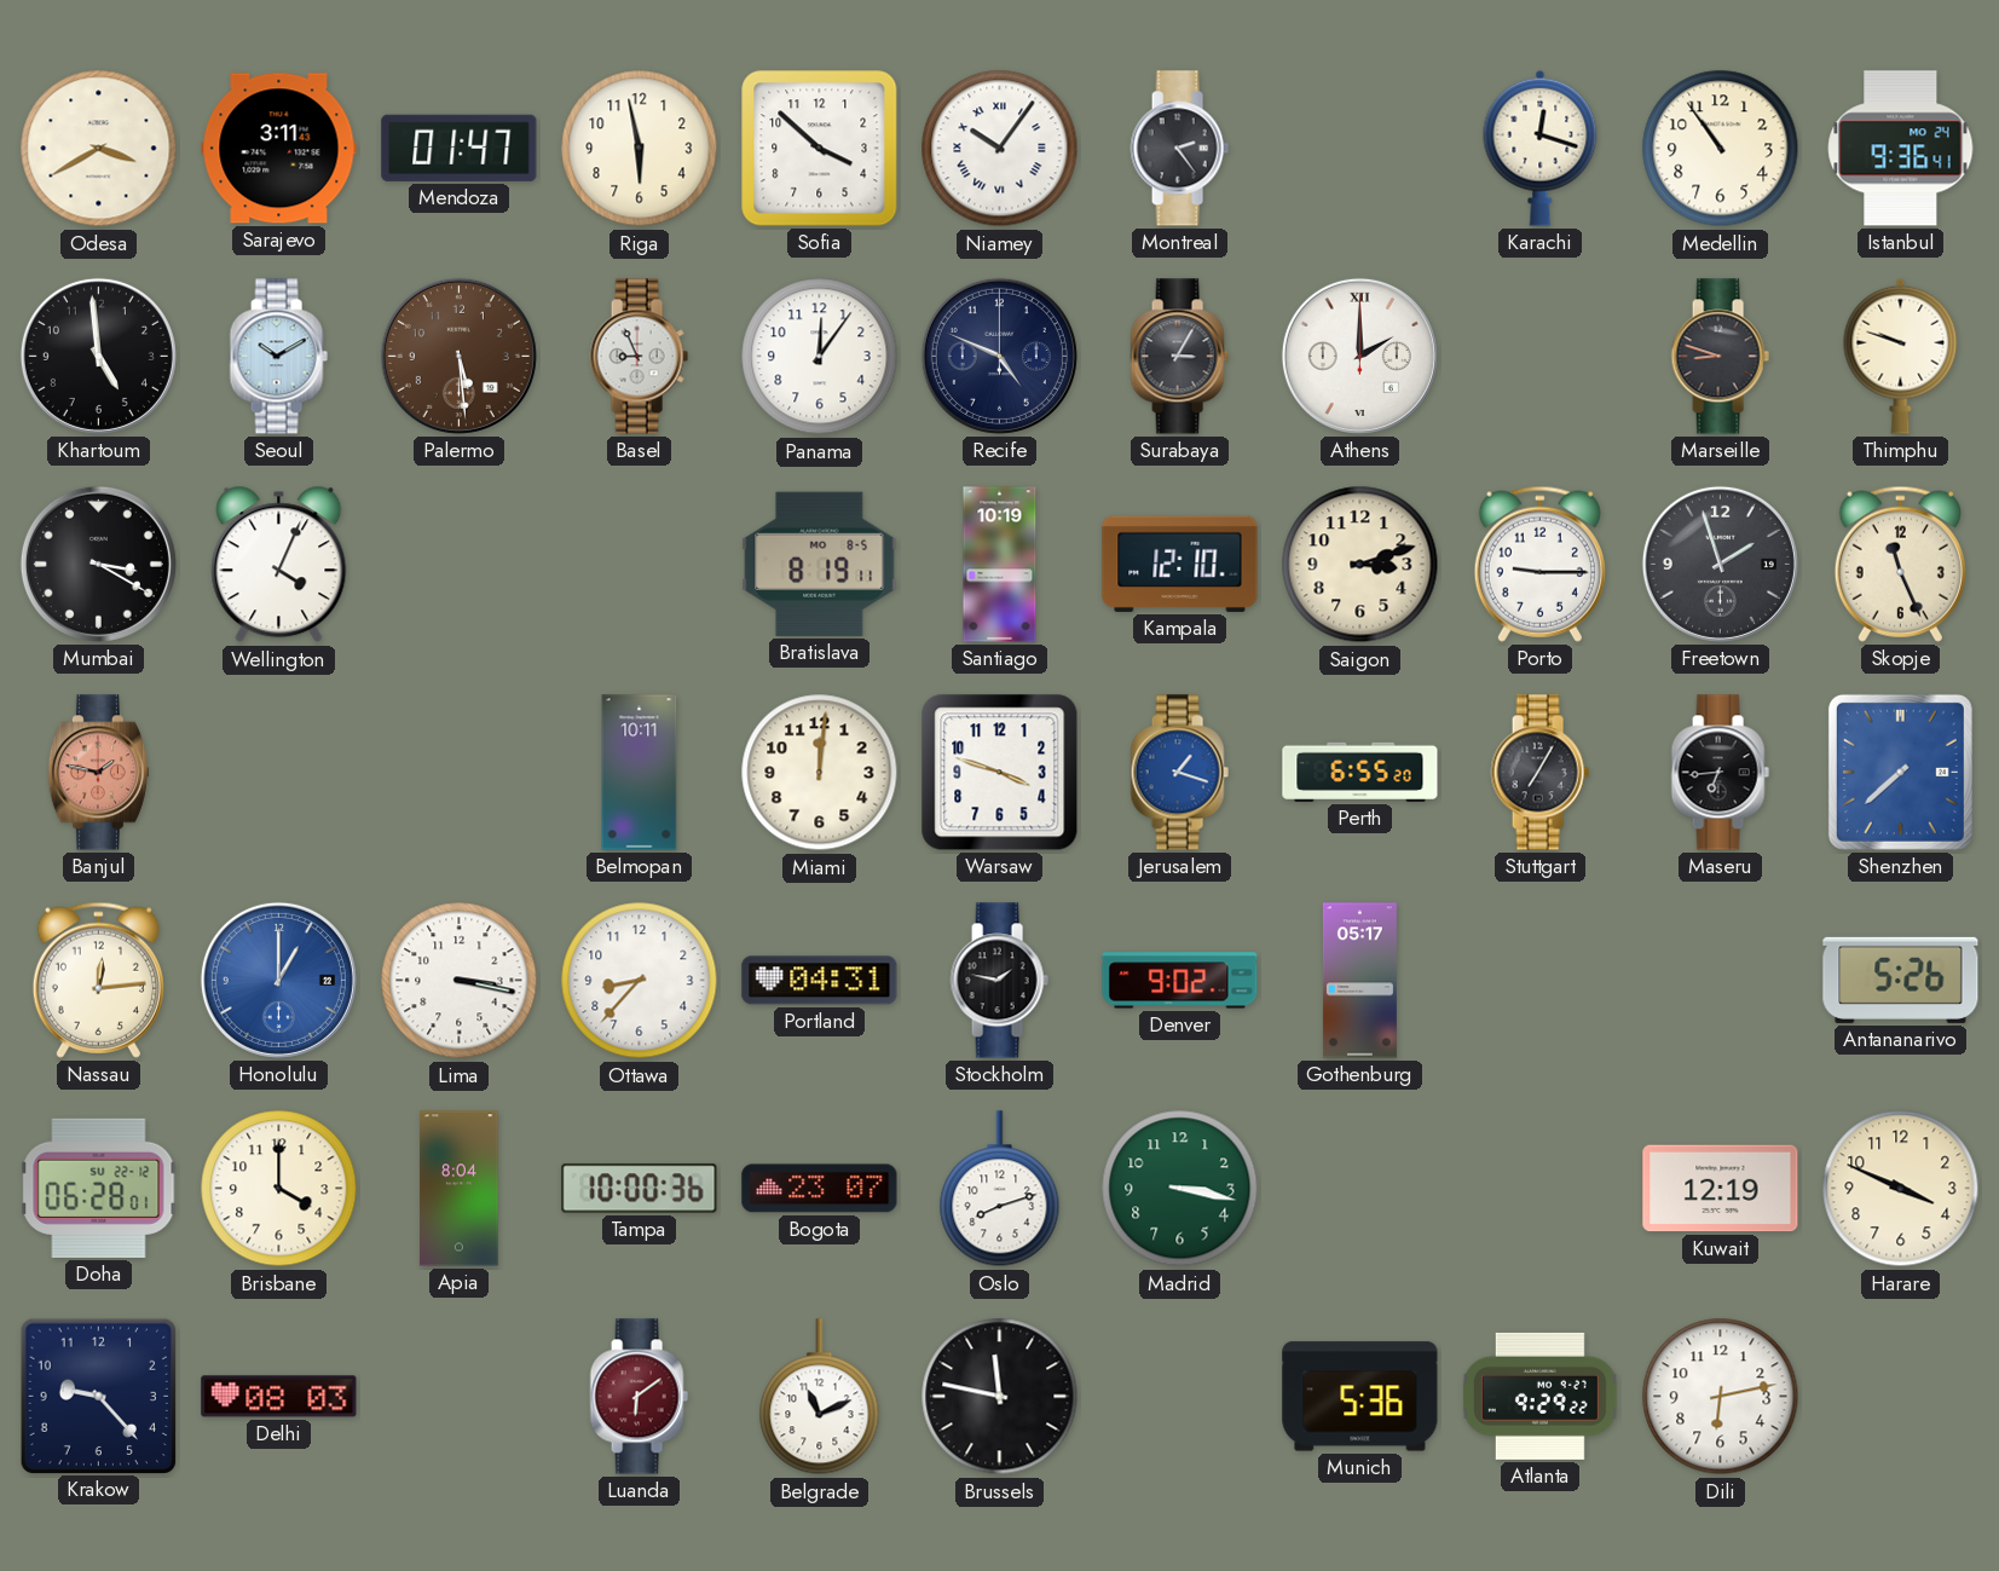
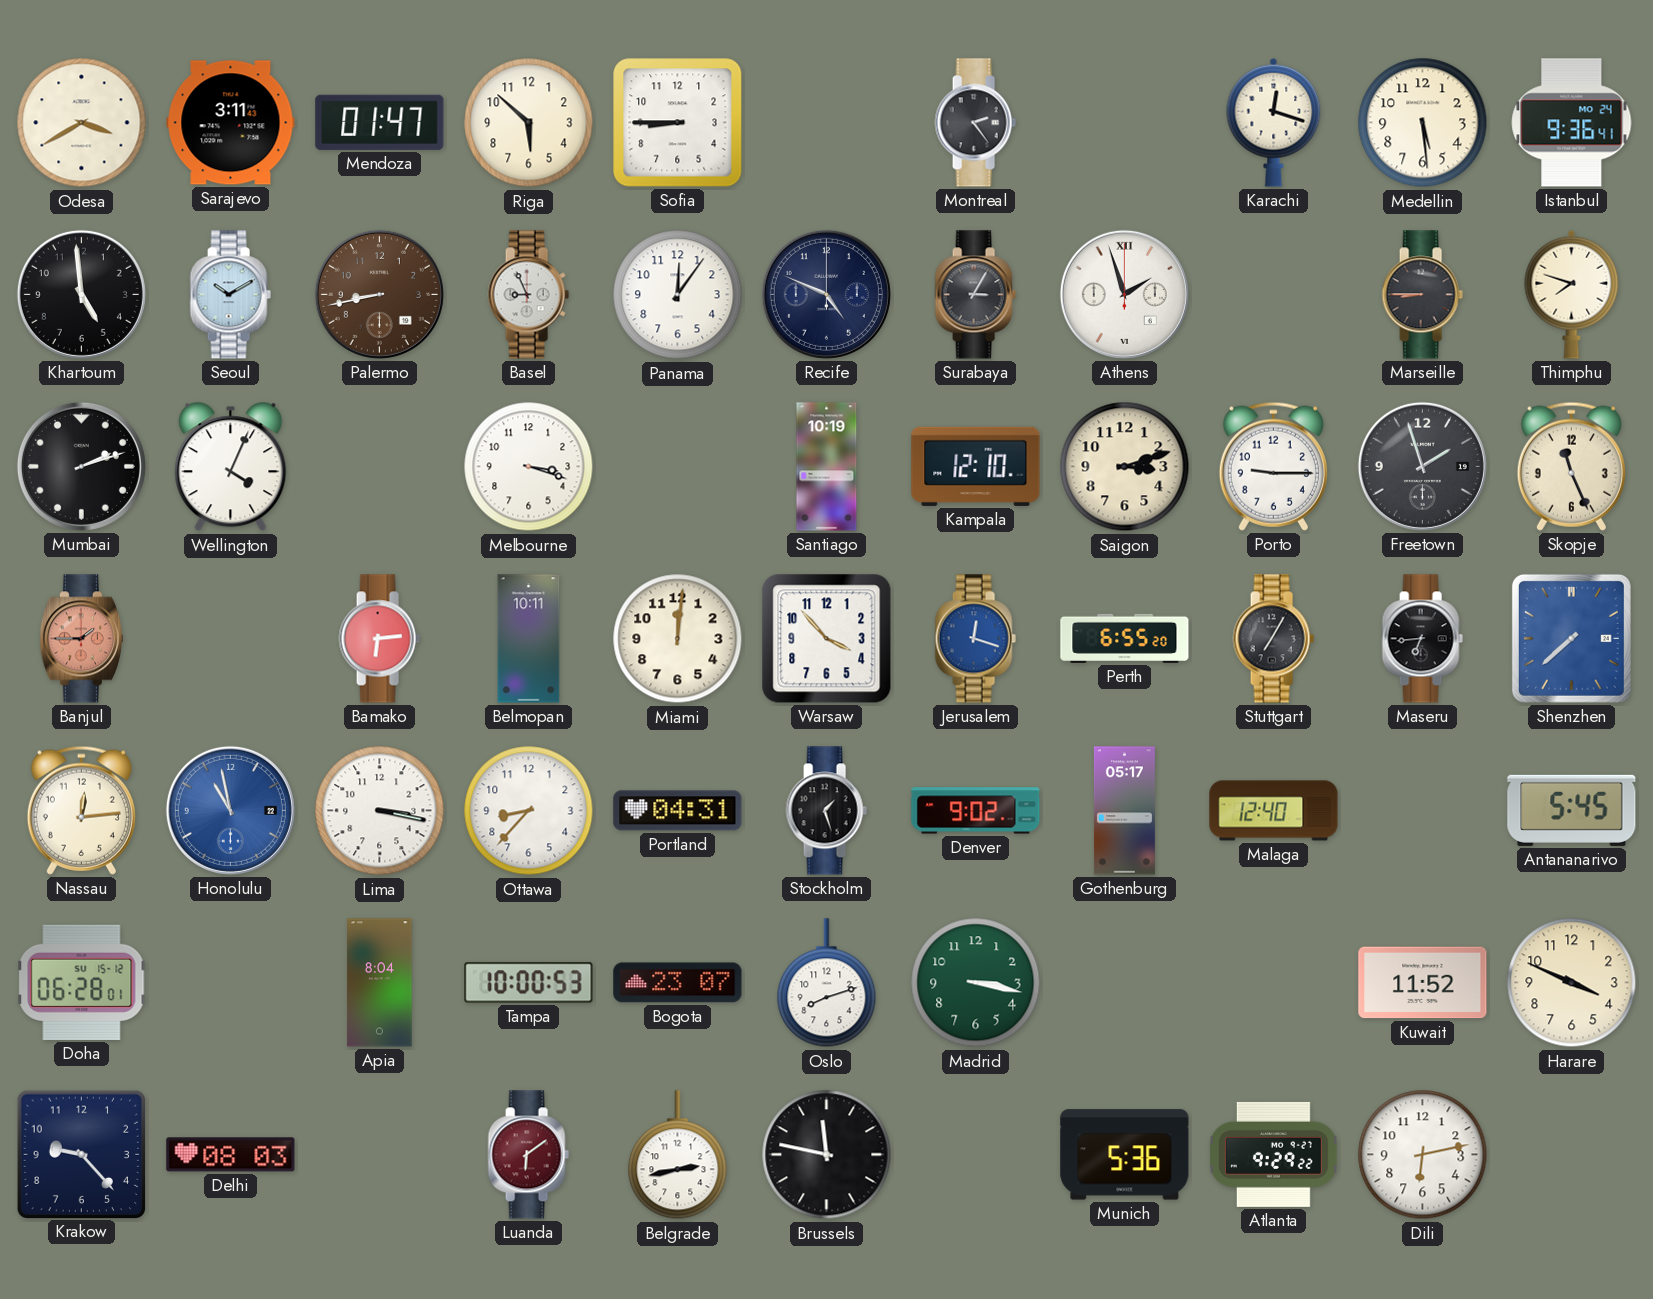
Riga: 5:58 -> 5:52 (529, 123)
Sofia: 3:52 -> 8:45 (678, 123)
Niamey: 10:06 -> none (1000, 149)
Medellin: 10:54 -> 5:29 (1423, 123)
Palermo: 5:29 -> 8:43 (379, 294)
Athens: 2:00 -> 1:57 (1124, 294)
Marseille: 8:48 -> 8:45 (1422, 295)
Thimphu: 9:48 -> 7:48 (1572, 294)
Mumbai: 3:20 -> 2:12 (81, 466)
Melbourne: none -> 3:18 (529, 467)
Bratislava: 8:19 -> none (820, 564)
Banjul: 1:47 -> 1:45 (81, 639)
Bamako: none -> 6:14 (379, 639)
Warsaw: 3:48 -> 3:53 (827, 639)
Jerusalem: 1:18 -> 12:18 (975, 639)
Honolulu: 1:00 -> 10:58 (230, 810)
Stockholm: 1:47 -> 1:27 (826, 811)
Malaga: none -> 12:40 (1274, 811)
Antananarivo: 5:26 -> 5:45 (1572, 810)
Doha date: SU 22-12 -> SU 15-12 (82, 982)
Brisbane: 4:00 -> none (279, 1189)
Tampa: 10:00:36 -> 10:00:53 (529, 983)
Kuwait: 12:19 -> 11:52 (1423, 983)
Belgrade: 11:11 -> 2:43 (678, 1155)
